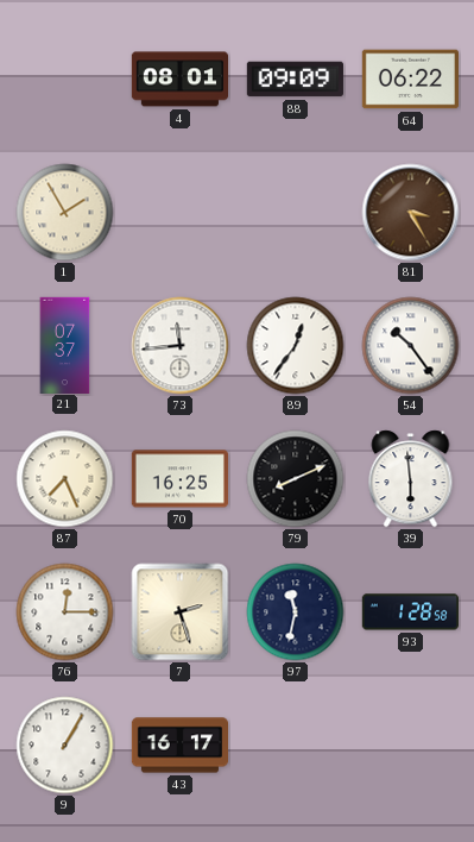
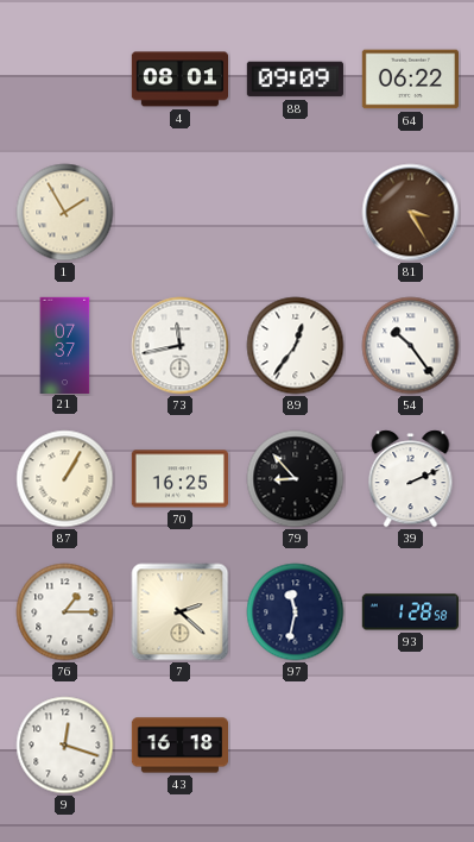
73: 11:44 -> 11:43 (181, 346)
87: 7:26 -> 1:05 (65, 479)
79: 8:11 -> 8:53 (296, 479)
39: 5:59 -> 2:11 (411, 479)
76: 12:15 -> 1:15 (65, 612)
7: 2:27 -> 2:22 (181, 612)
9: 1:05 -> 12:18 (65, 746)
43: 16:17 -> 16:18 (179, 746)
